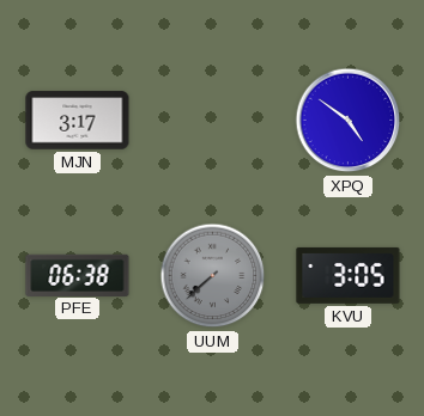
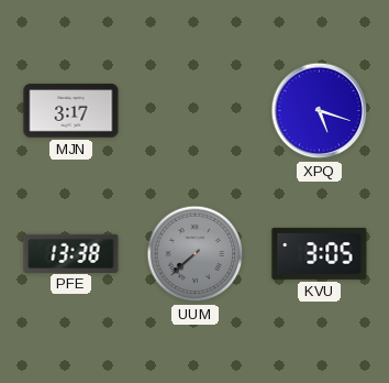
XPQ: 4:51 -> 5:18 (320, 111)
PFE: 06:38 -> 13:38 (71, 253)
